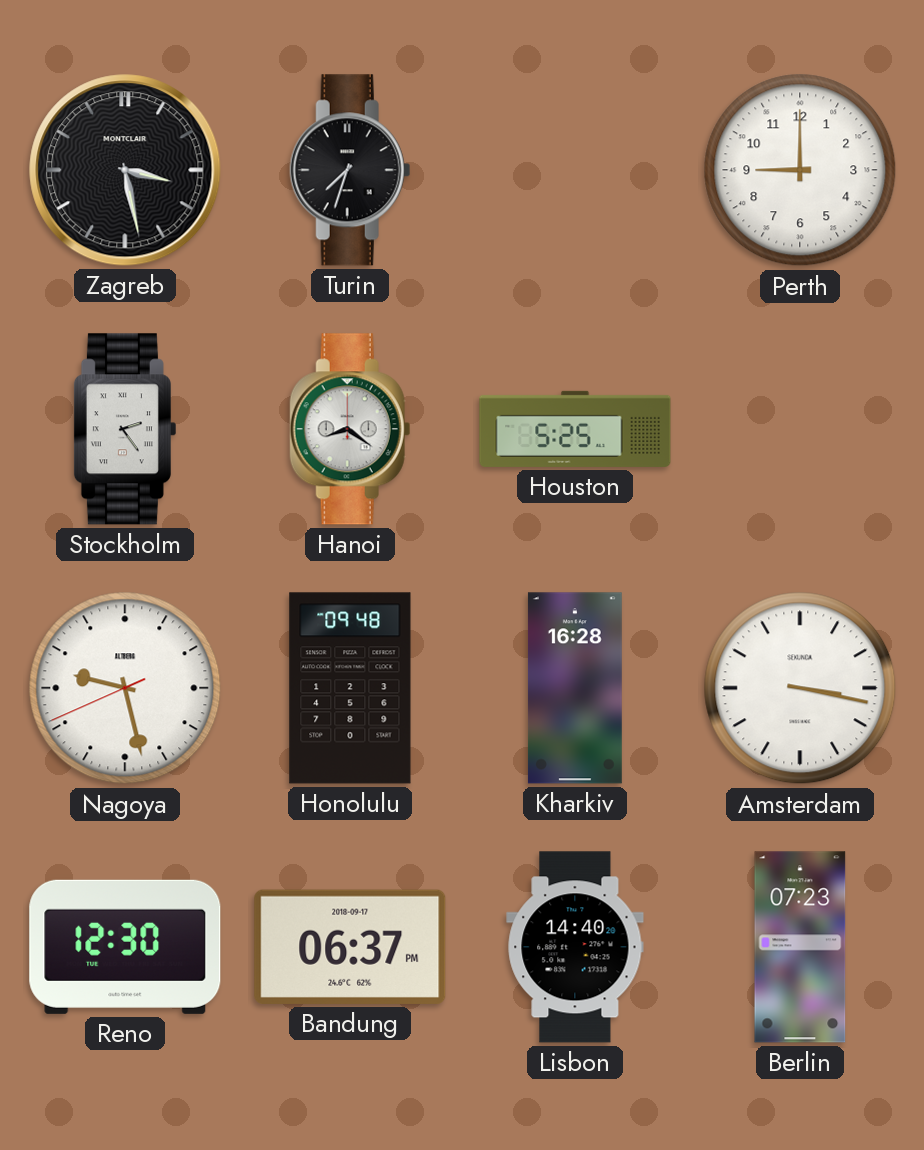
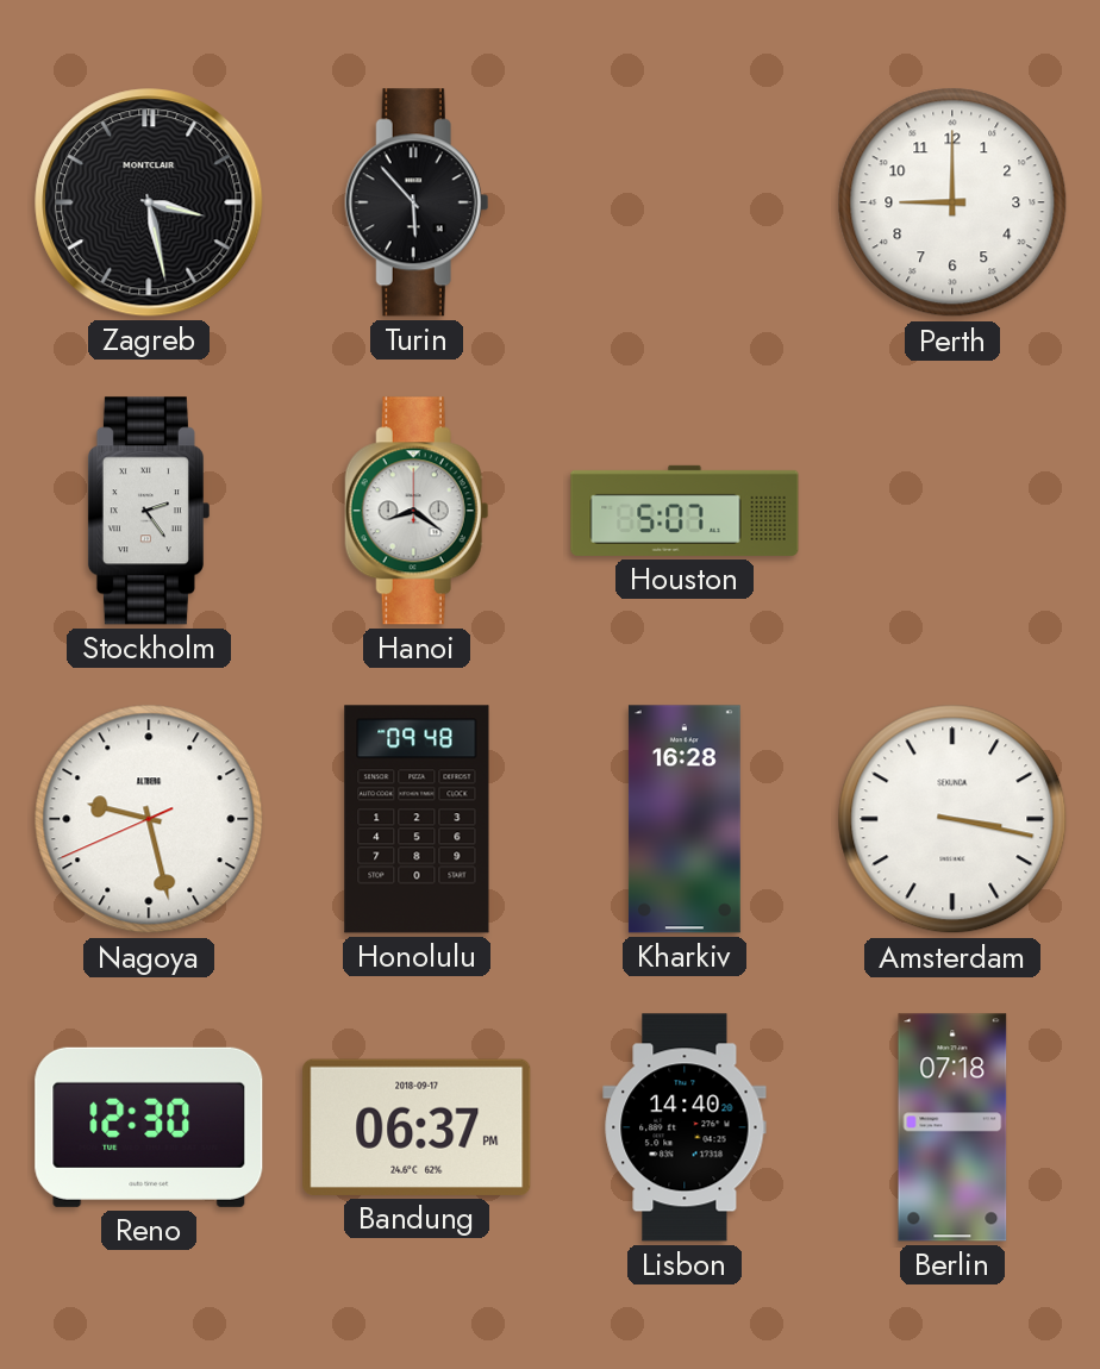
Turin: 7:33 -> 5:53 (417, 202)
Houston: 5:25 -> 5:07 (685, 511)
Berlin: 07:23 -> 07:18 (952, 1127)
